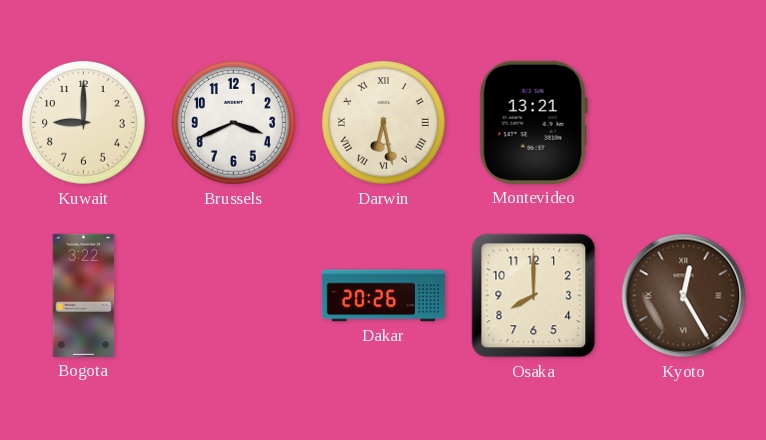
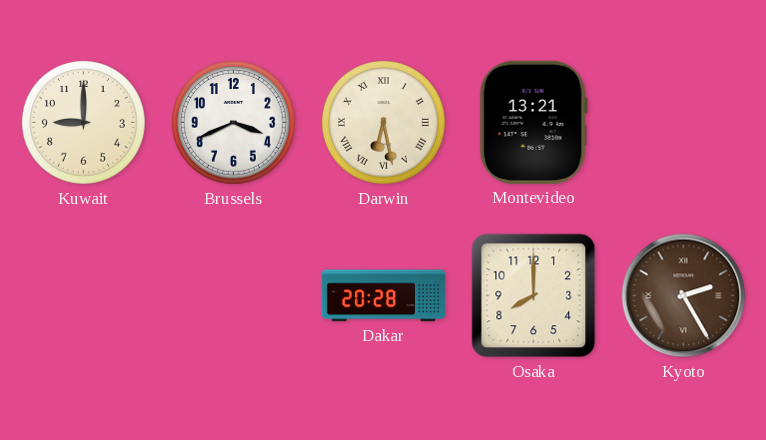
Bogota: 3:22 -> none (84, 295)
Dakar: 20:26 -> 20:28 (383, 296)
Kyoto: 12:25 -> 2:25 (684, 296)
